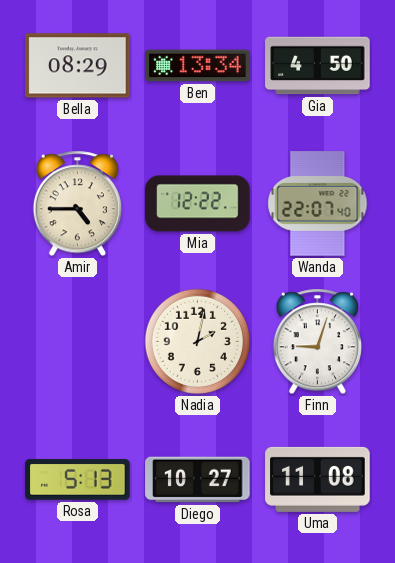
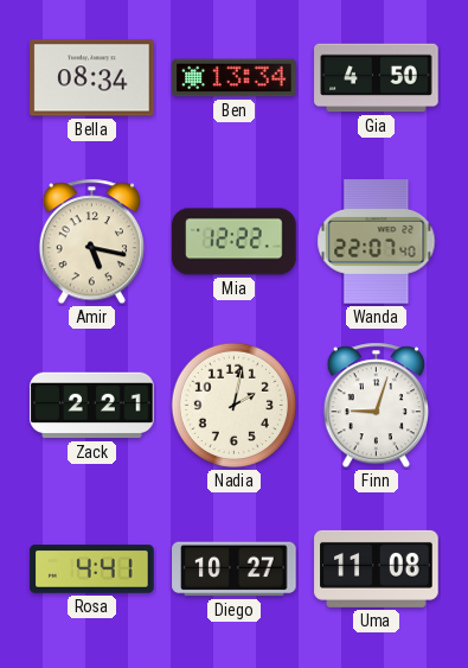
Bella: 08:29 -> 08:34 (92, 78)
Amir: 4:45 -> 5:17 (91, 242)
Zack: none -> 2:21 (92, 406)
Rosa: 5:13 -> 4:41 (92, 570)
